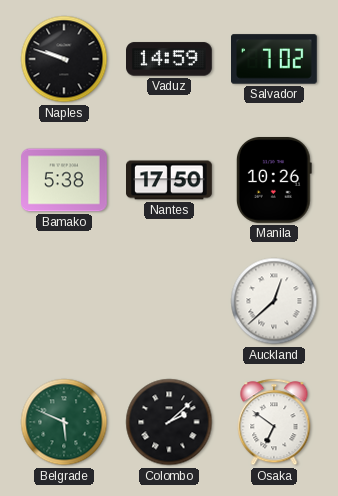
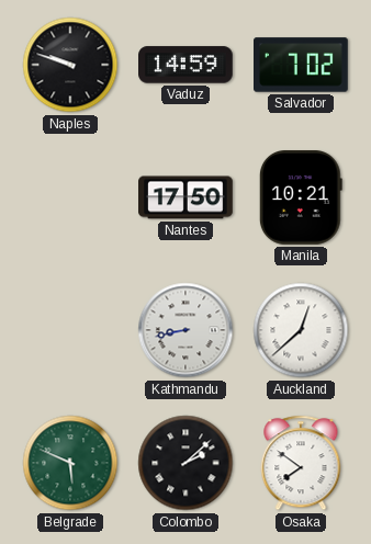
Bamako: 5:38 -> none (65, 180)
Manila: 10:26 -> 10:21 (301, 199)
Kathmandu: none -> 8:43 (185, 330)
Osaka: 6:51 -> 7:51 (301, 463)
